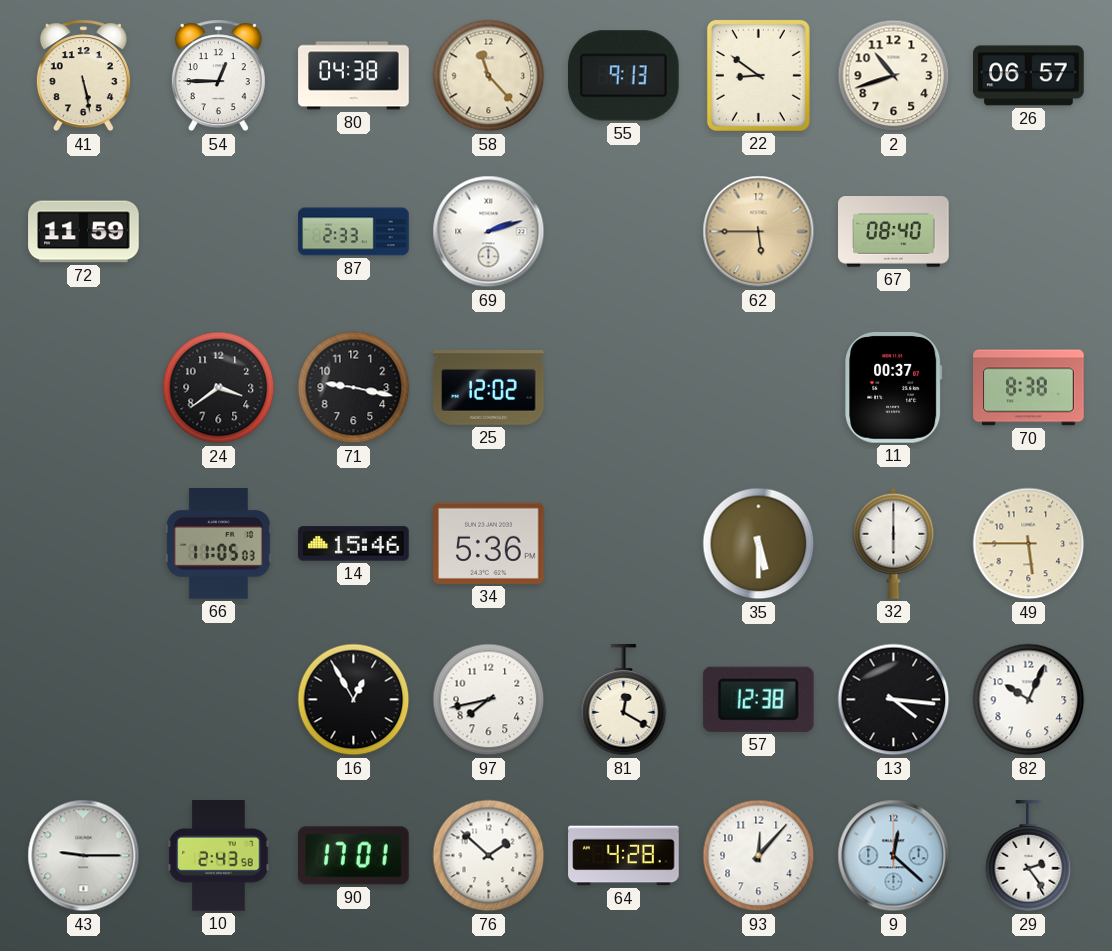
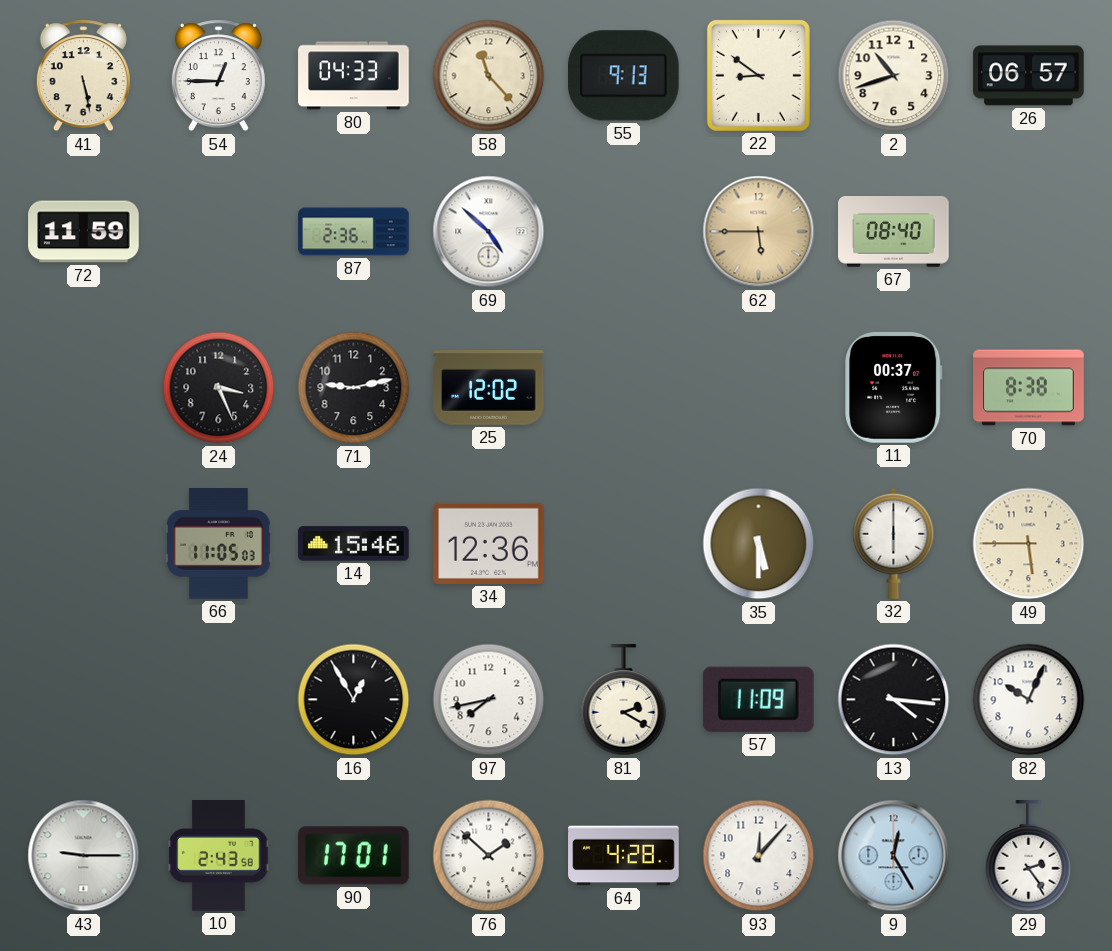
80: 04:38 -> 04:33 (354, 76)
87: 2:33 -> 2:36 (354, 232)
69: 2:12 -> 4:52 (489, 232)
24: 3:39 -> 3:26 (219, 388)
71: 9:17 -> 9:13 (354, 388)
34: 5:36 -> 12:36 (489, 543)
81: 12:20 -> 2:20 (624, 700)
57: 12:38 -> 11:09 (758, 699)
9: 12:22 -> 12:25 (894, 856)
